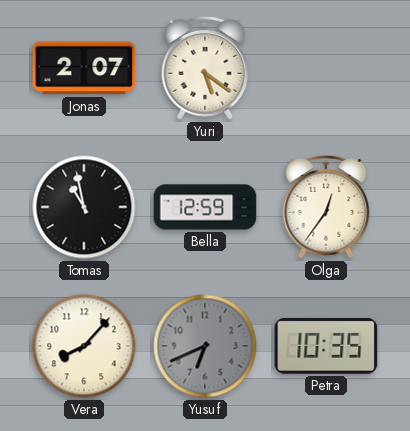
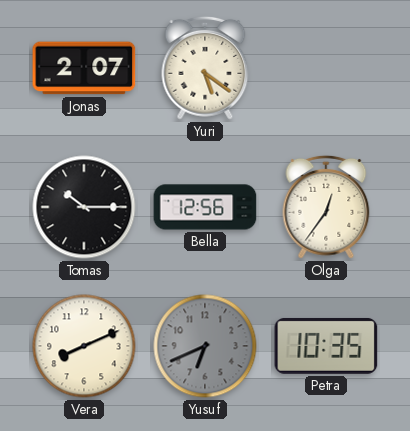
Tomas: 10:58 -> 10:15 (84, 207)
Bella: 12:59 -> 12:56 (205, 207)
Vera: 8:07 -> 8:11 (84, 346)
